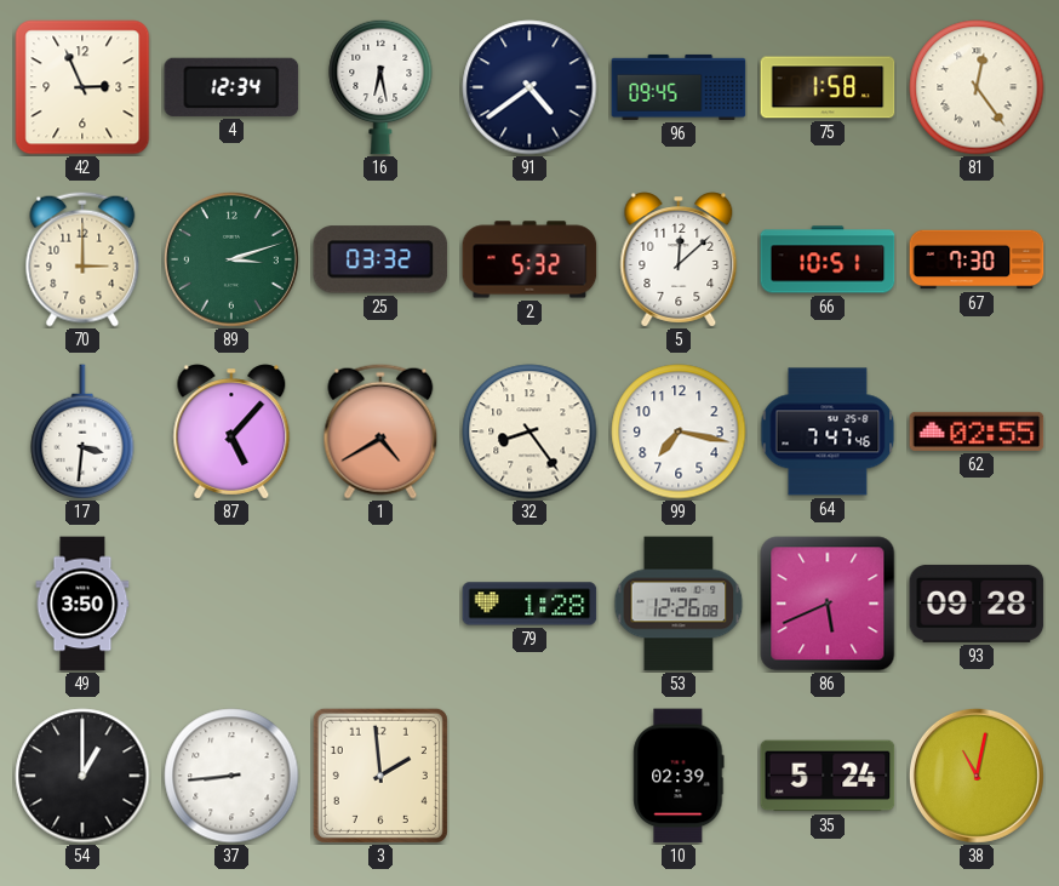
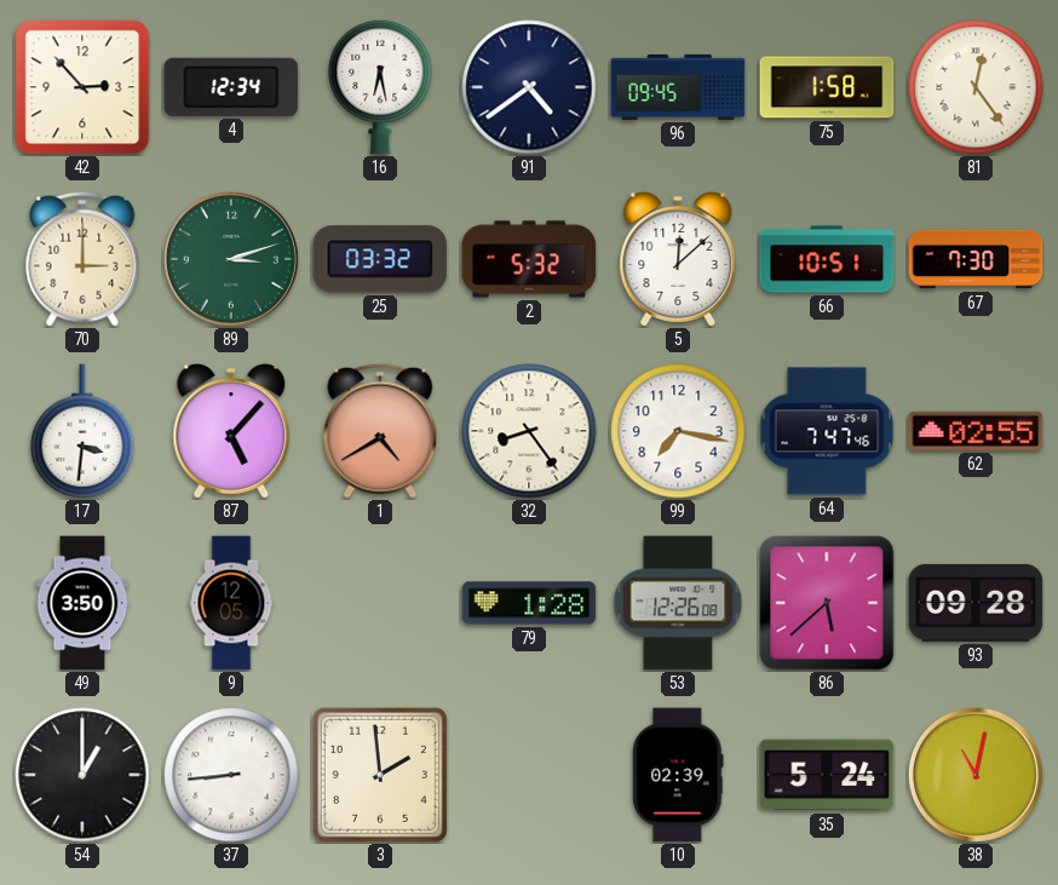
42: 2:56 -> 2:53 (82, 87)
9: none -> 12:05 (231, 603)
86: 5:41 -> 5:38 (827, 603)
